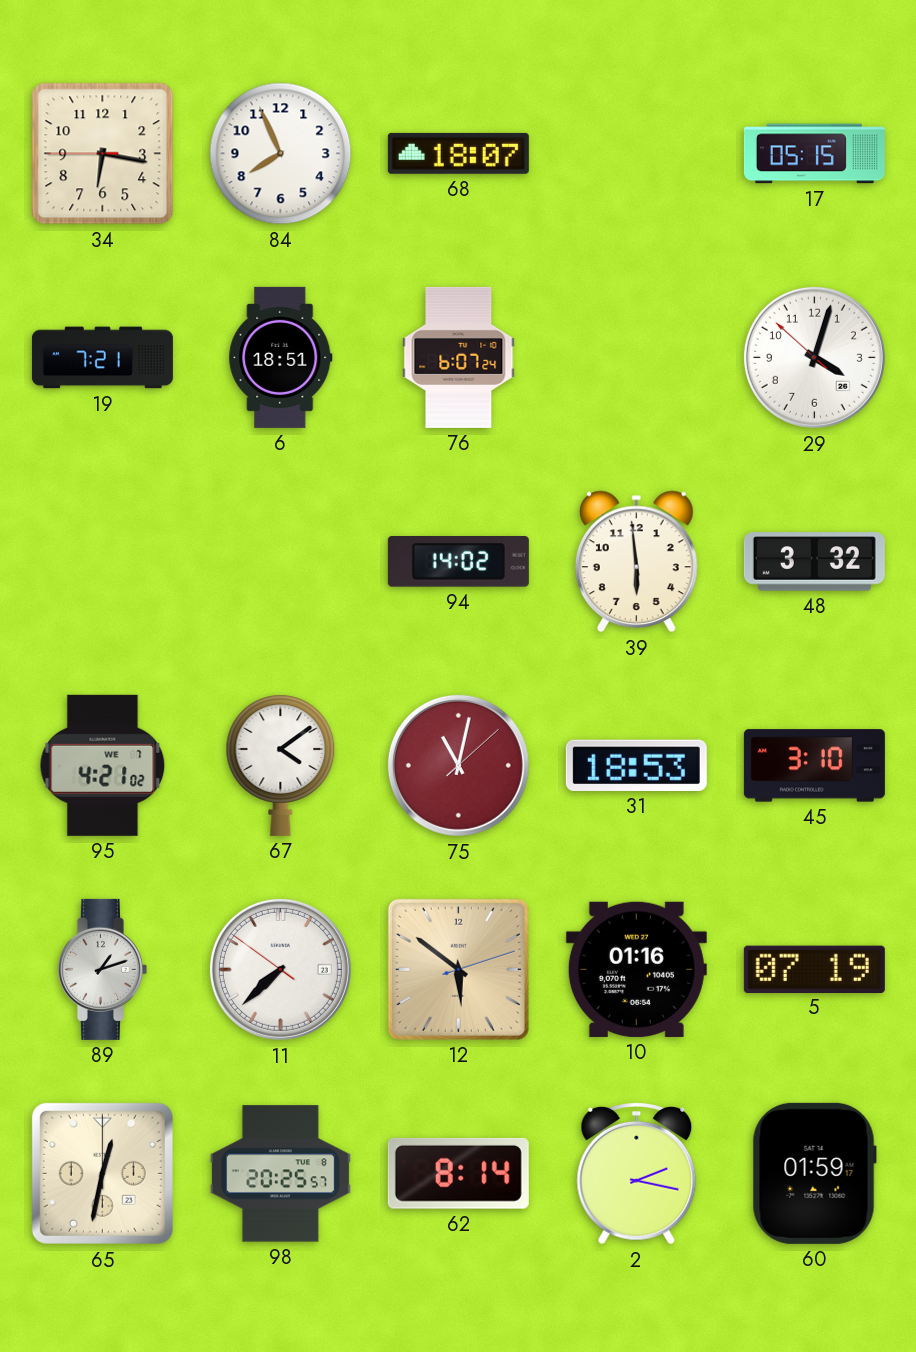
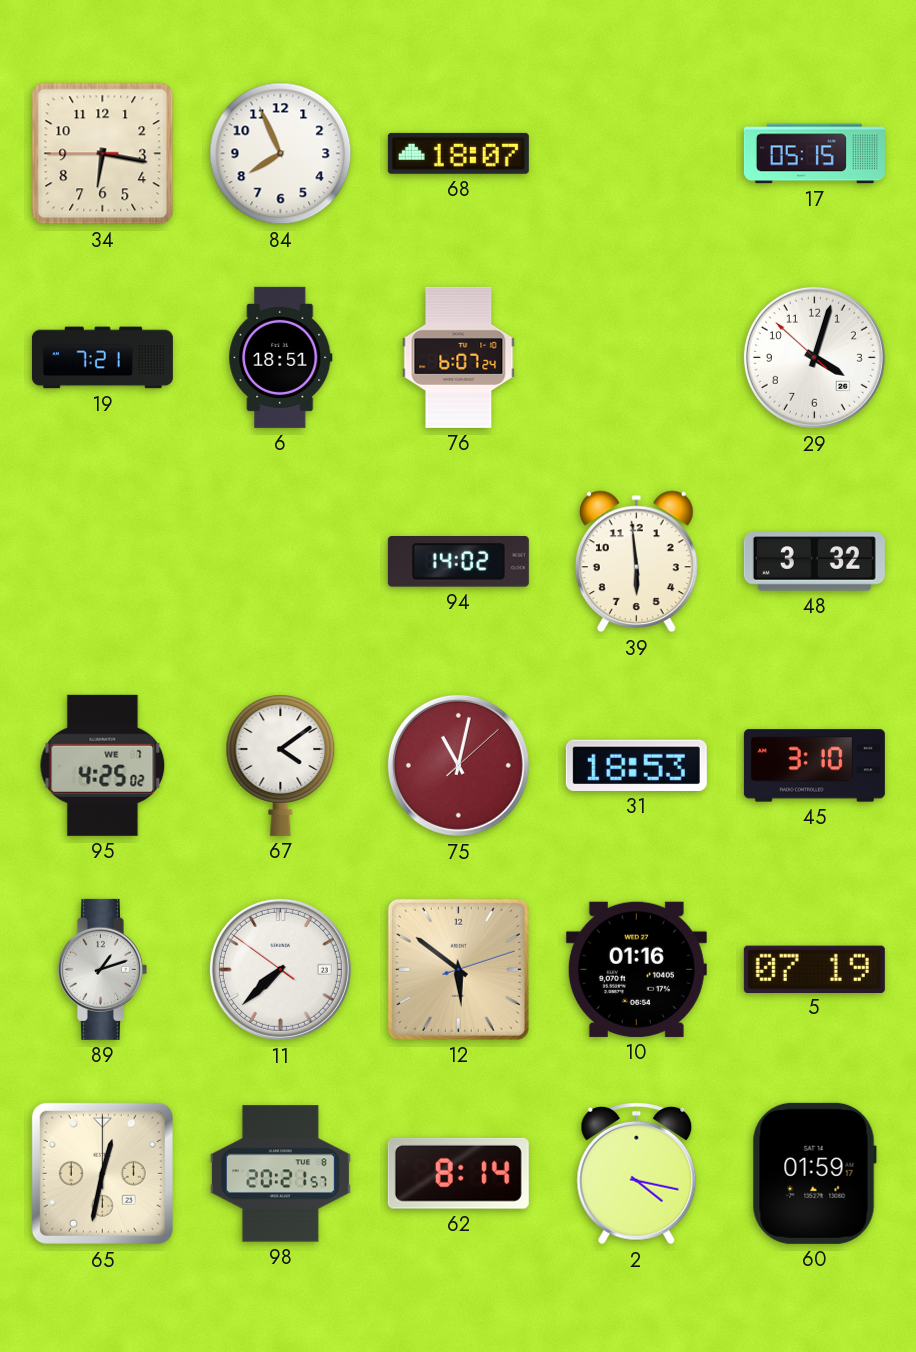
95: 4:21 -> 4:25 (103, 765)
98: 20:25 -> 20:21 (280, 1174)
2: 2:17 -> 4:17 (637, 1174)
